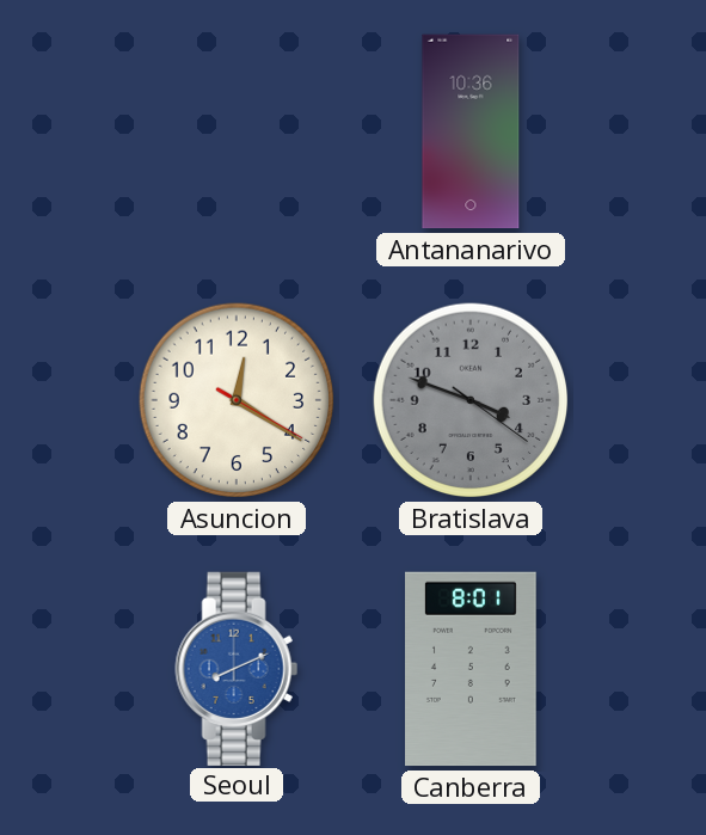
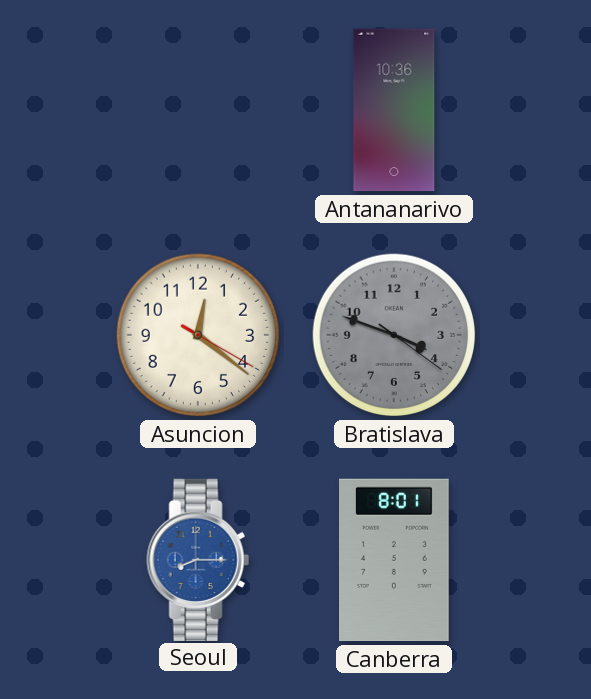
Asuncion: 12:20 -> 12:21 (198, 335)
Seoul: 8:11 -> 8:15 (198, 559)
